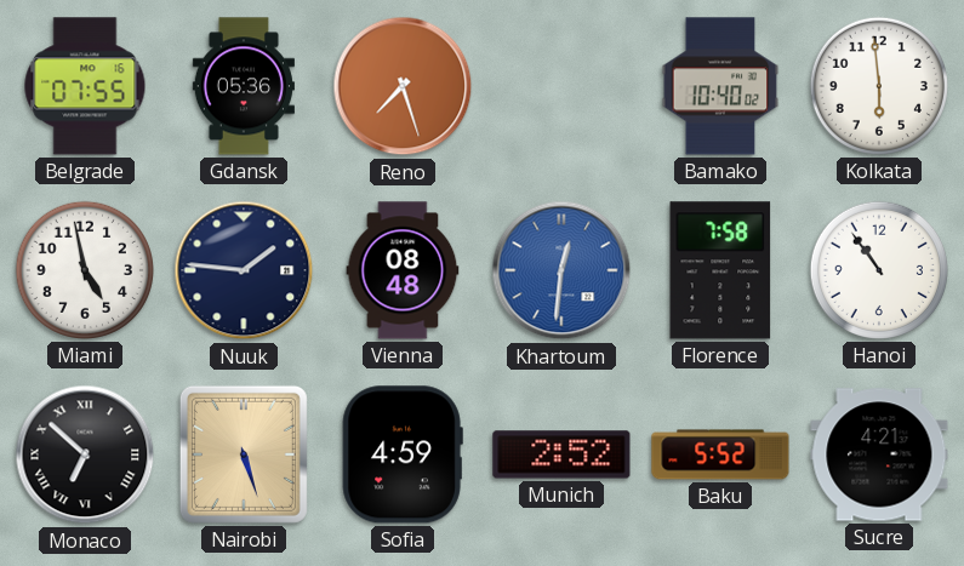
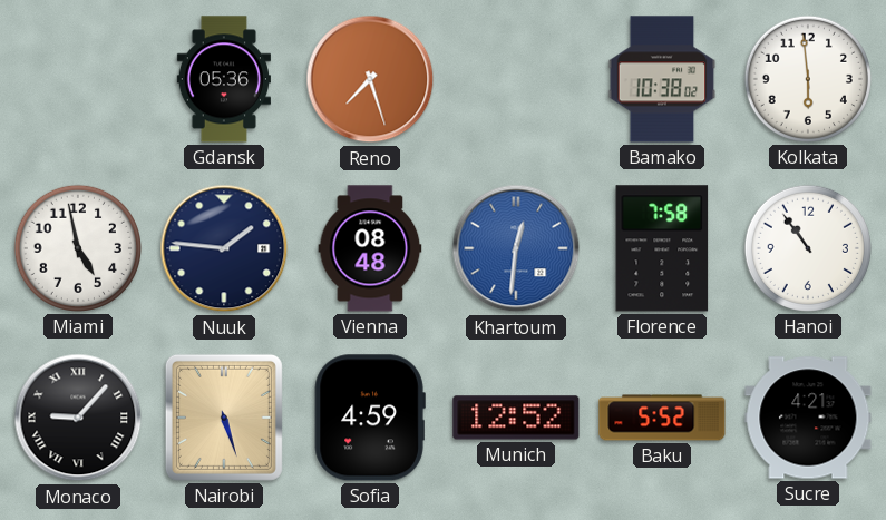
Belgrade: 07:55 -> none (85, 86)
Bamako: 10:40 -> 10:38 (662, 79)
Monaco: 6:52 -> 9:07 (78, 418)
Munich: 2:52 -> 12:52 (516, 418)
